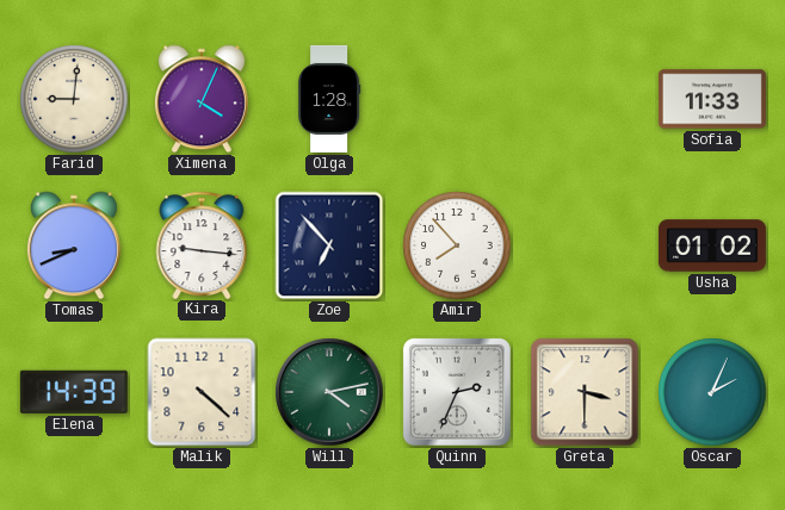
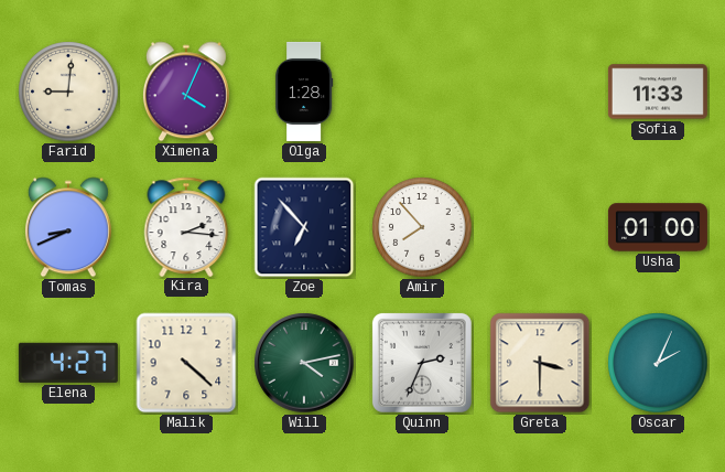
Kira: 9:16 -> 2:16 (186, 226)
Usha: 01:02 -> 01:00 (658, 227)
Elena: 14:39 -> 4:27 (68, 363)
